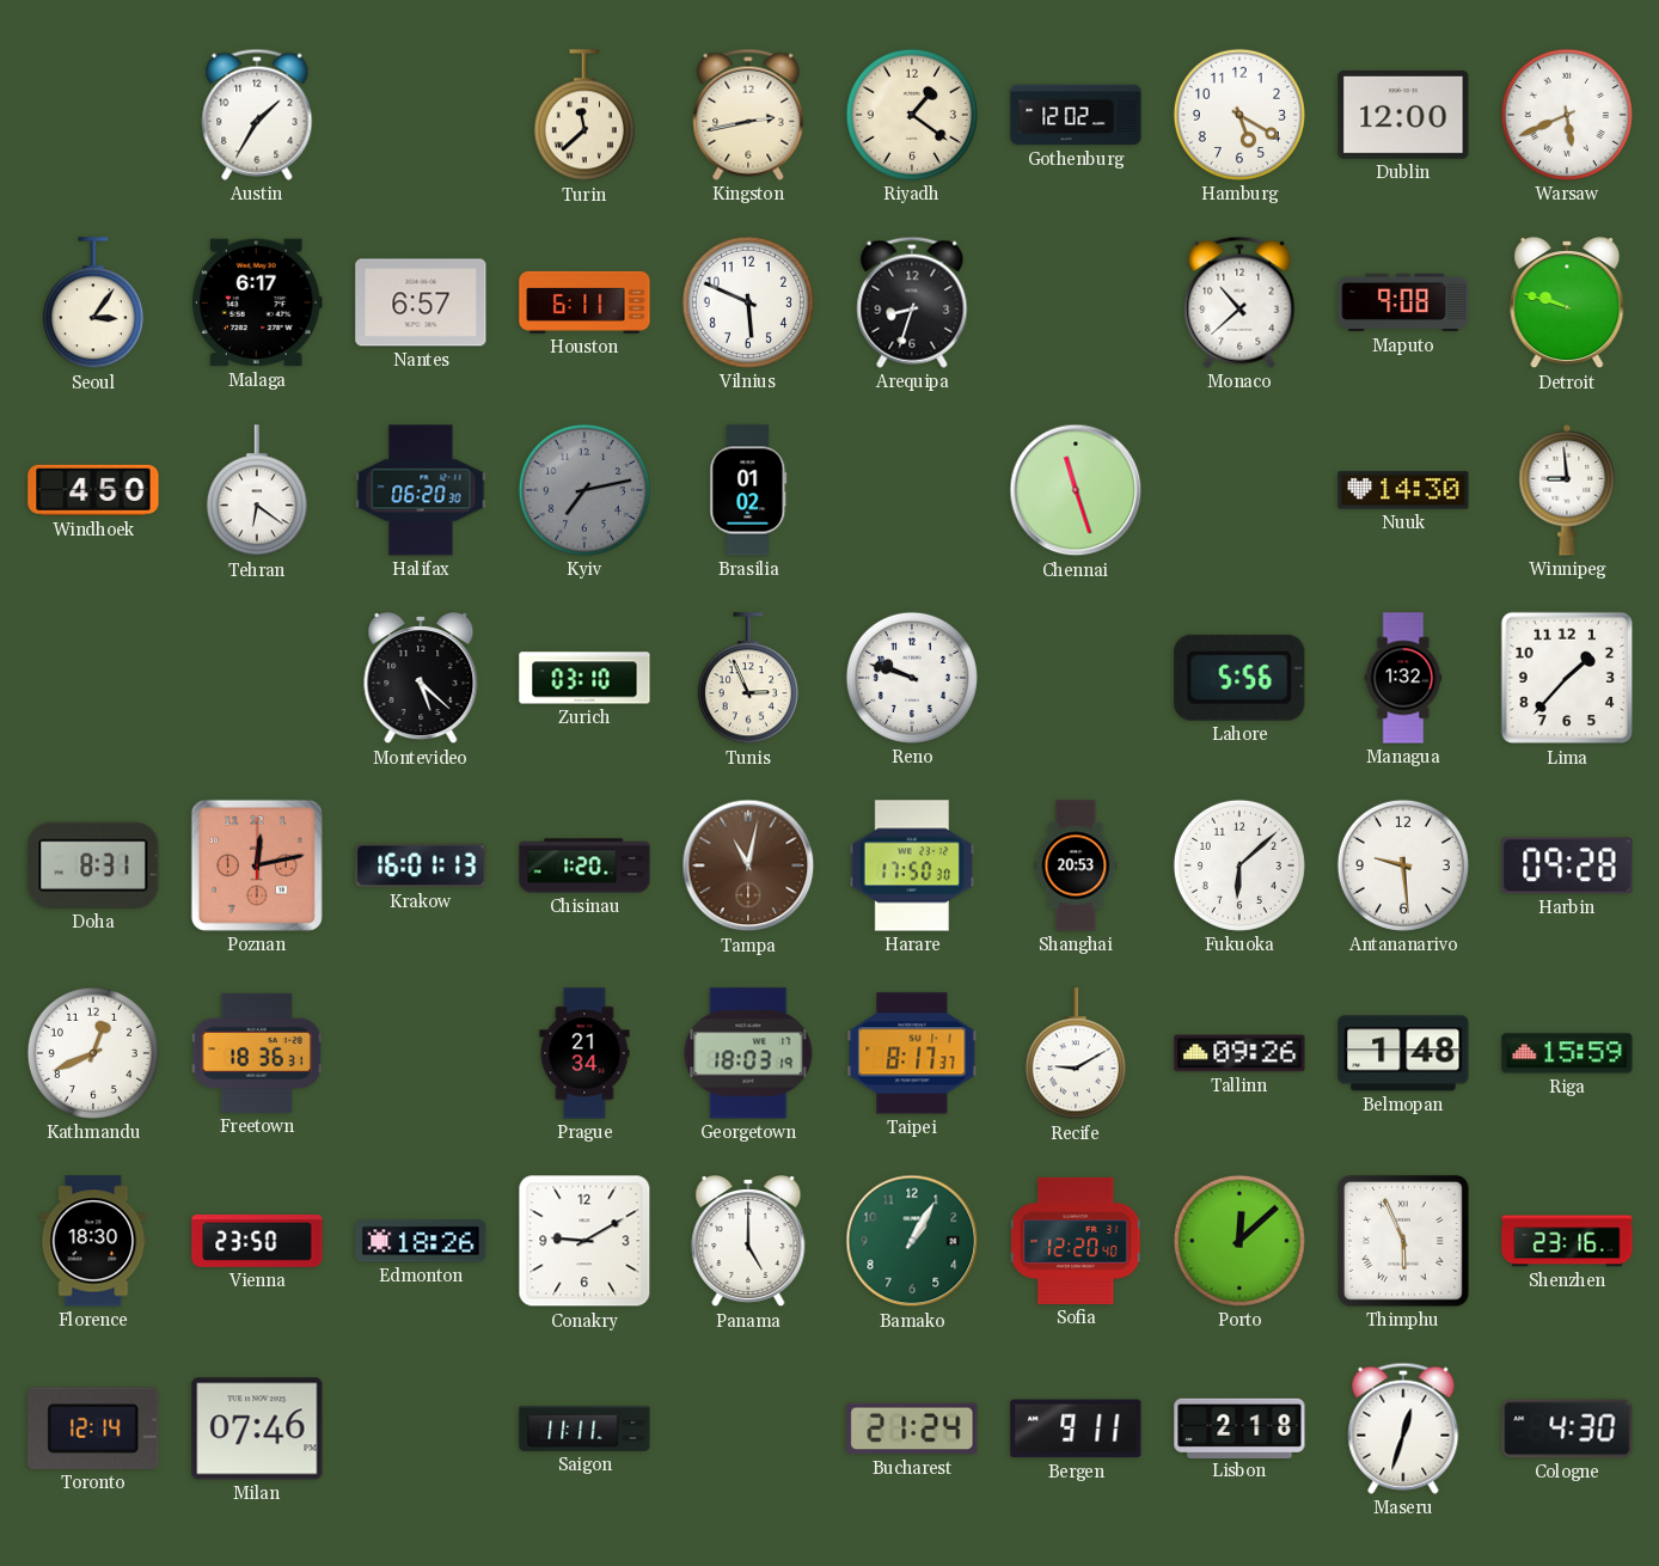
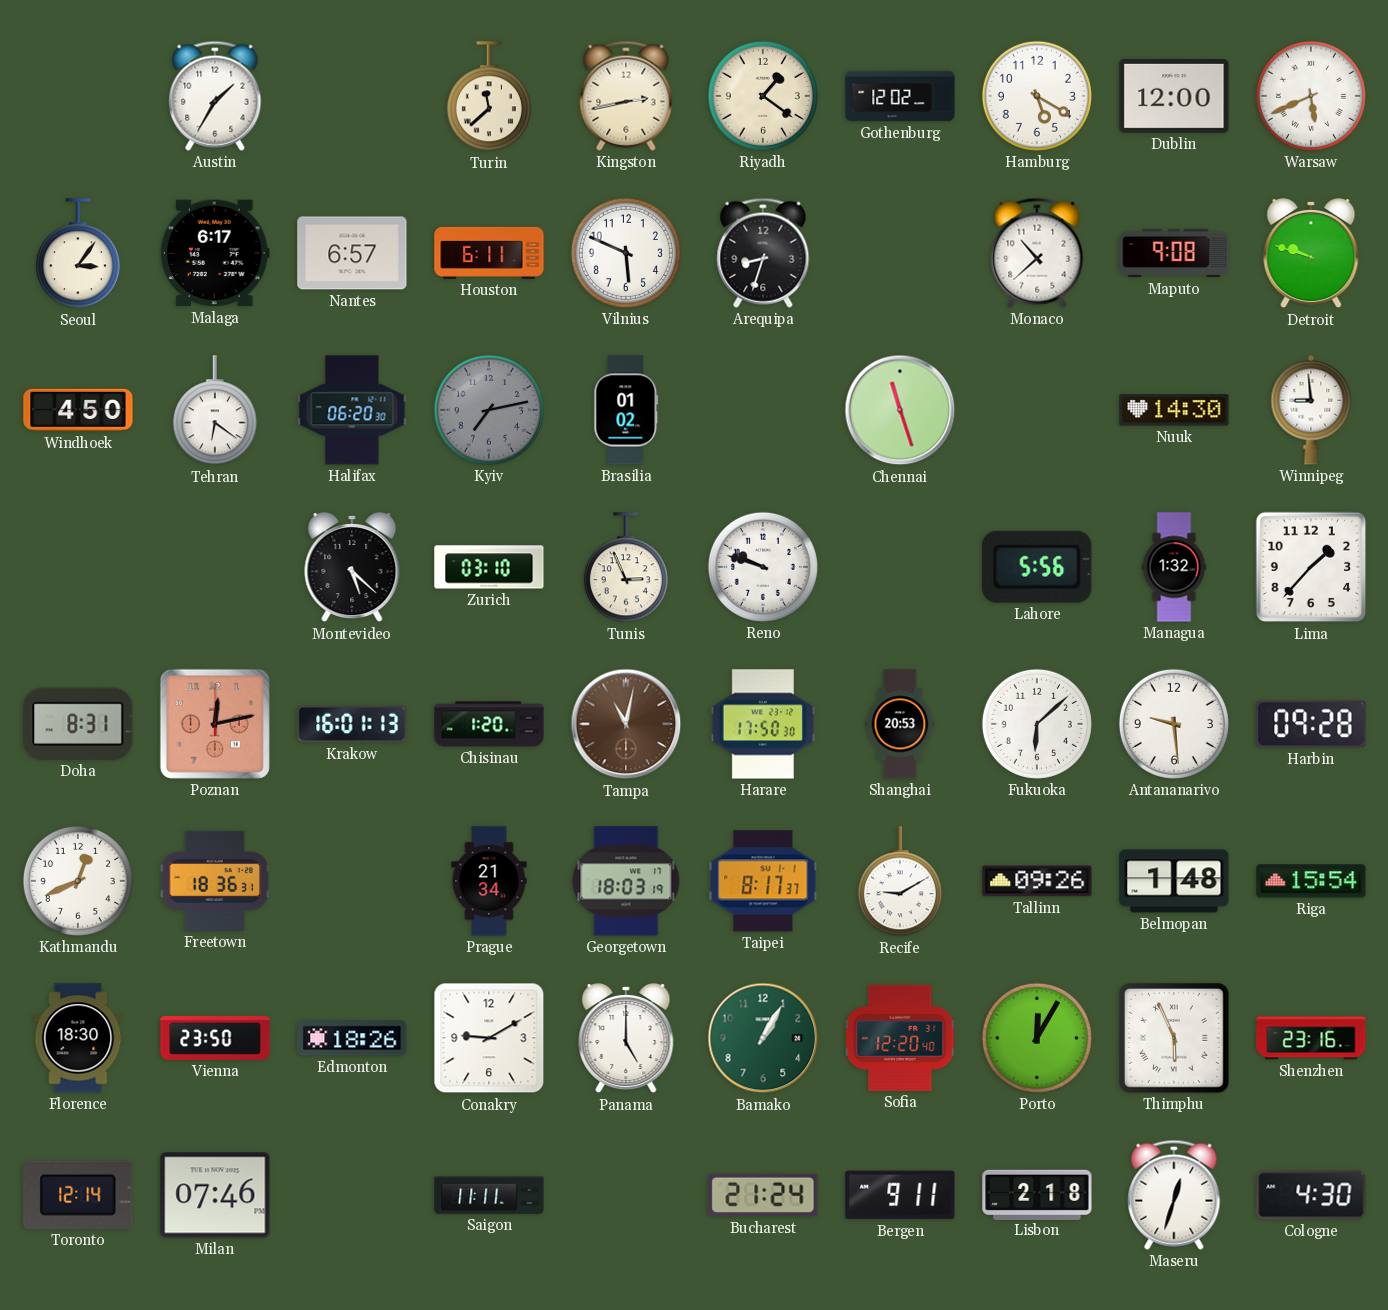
Riga: 15:59 -> 15:54 (1311, 881)
Porto: 12:08 -> 12:05 (1037, 1038)
